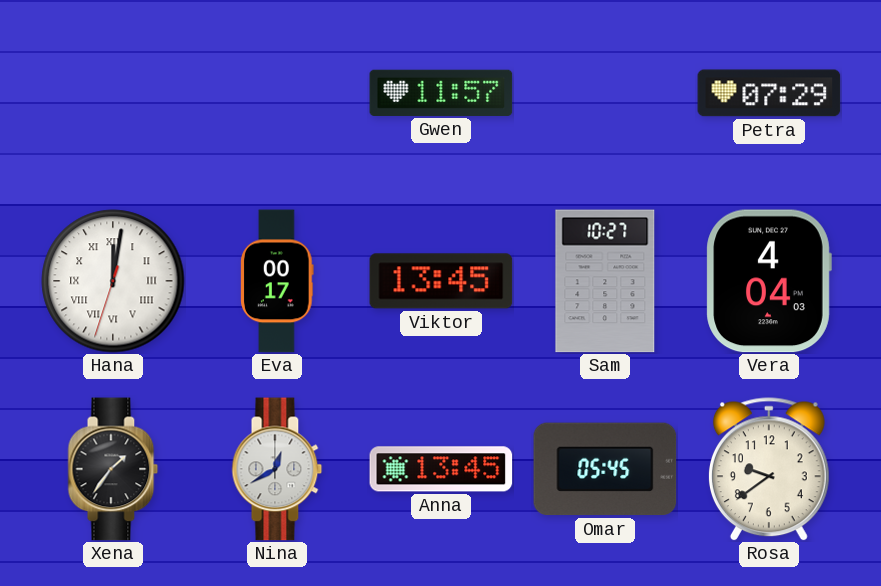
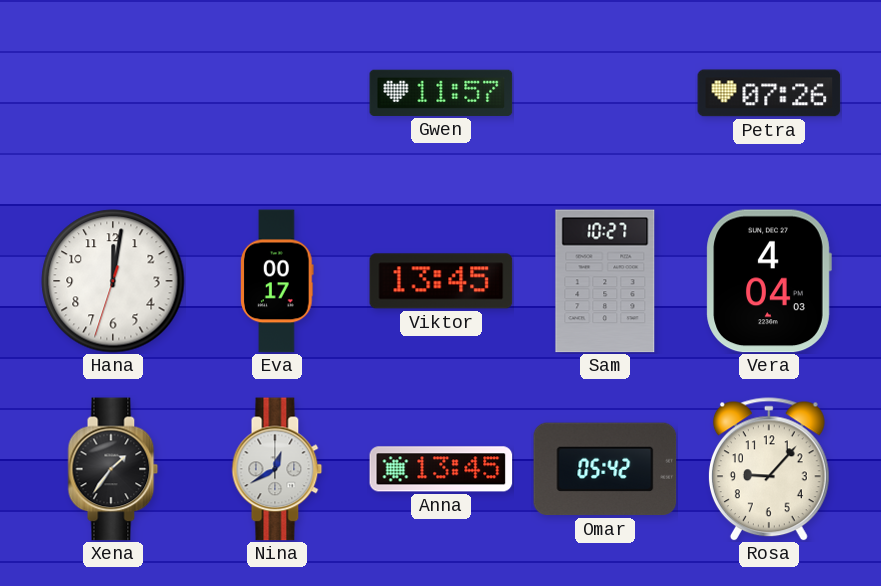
Petra: 07:29 -> 07:26 (769, 93)
Hana numerals: Roman -> Arabic (113, 281)
Omar: 05:45 -> 05:42 (605, 469)
Rosa: 9:39 -> 9:07 (769, 469)
